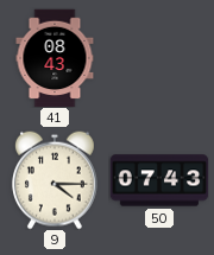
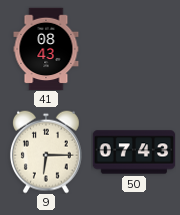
9: 4:15 -> 6:15 (46, 152)
